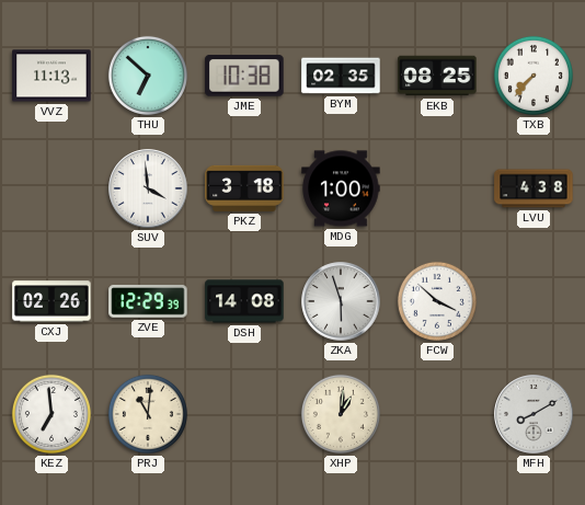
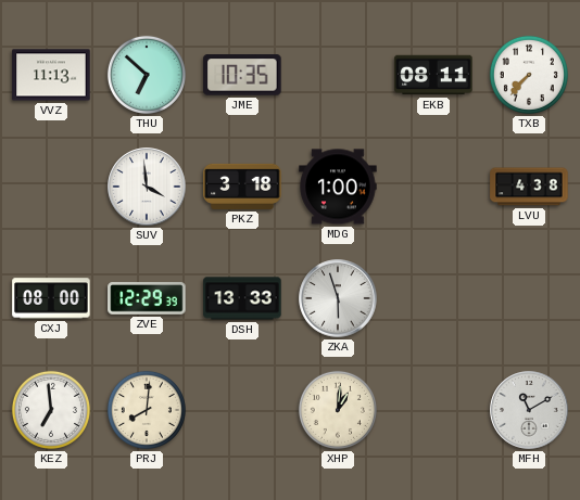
JME: 10:38 -> 10:35 (242, 75)
BYM: 02:35 -> none (341, 76)
EKB: 08:25 -> 08:11 (433, 75)
CXJ: 02:26 -> 08:00 (51, 298)
DSH: 14:08 -> 13:33 (242, 298)
FCW: 3:52 -> none (437, 301)
PRJ: 11:01 -> 8:01 (147, 410)
MFH: 8:10 -> 11:10 (529, 410)
